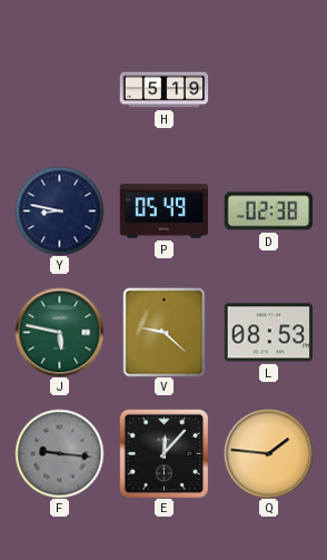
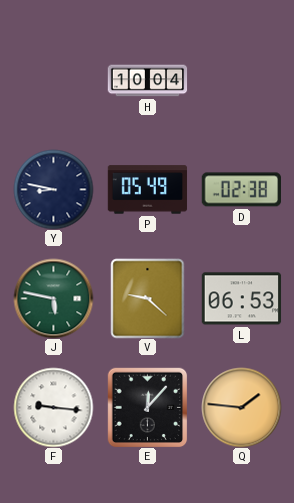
H: 5:19 -> 10:04 (147, 81)
L: 08:53 -> 06:53 (241, 299)
F dial: grey -> white (53, 407)
